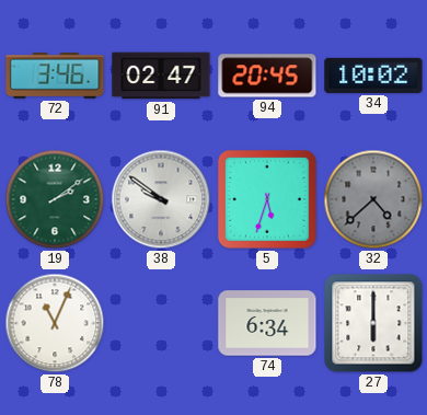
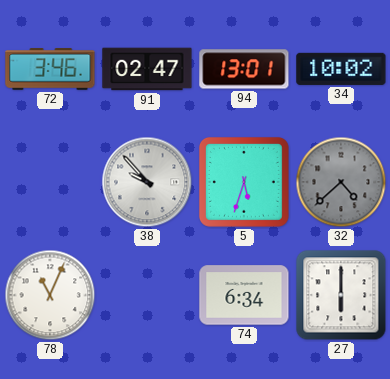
94: 20:45 -> 13:01 (244, 69)
19: 2:09 -> none (55, 199)
38: 9:51 -> 9:53 (147, 182)
